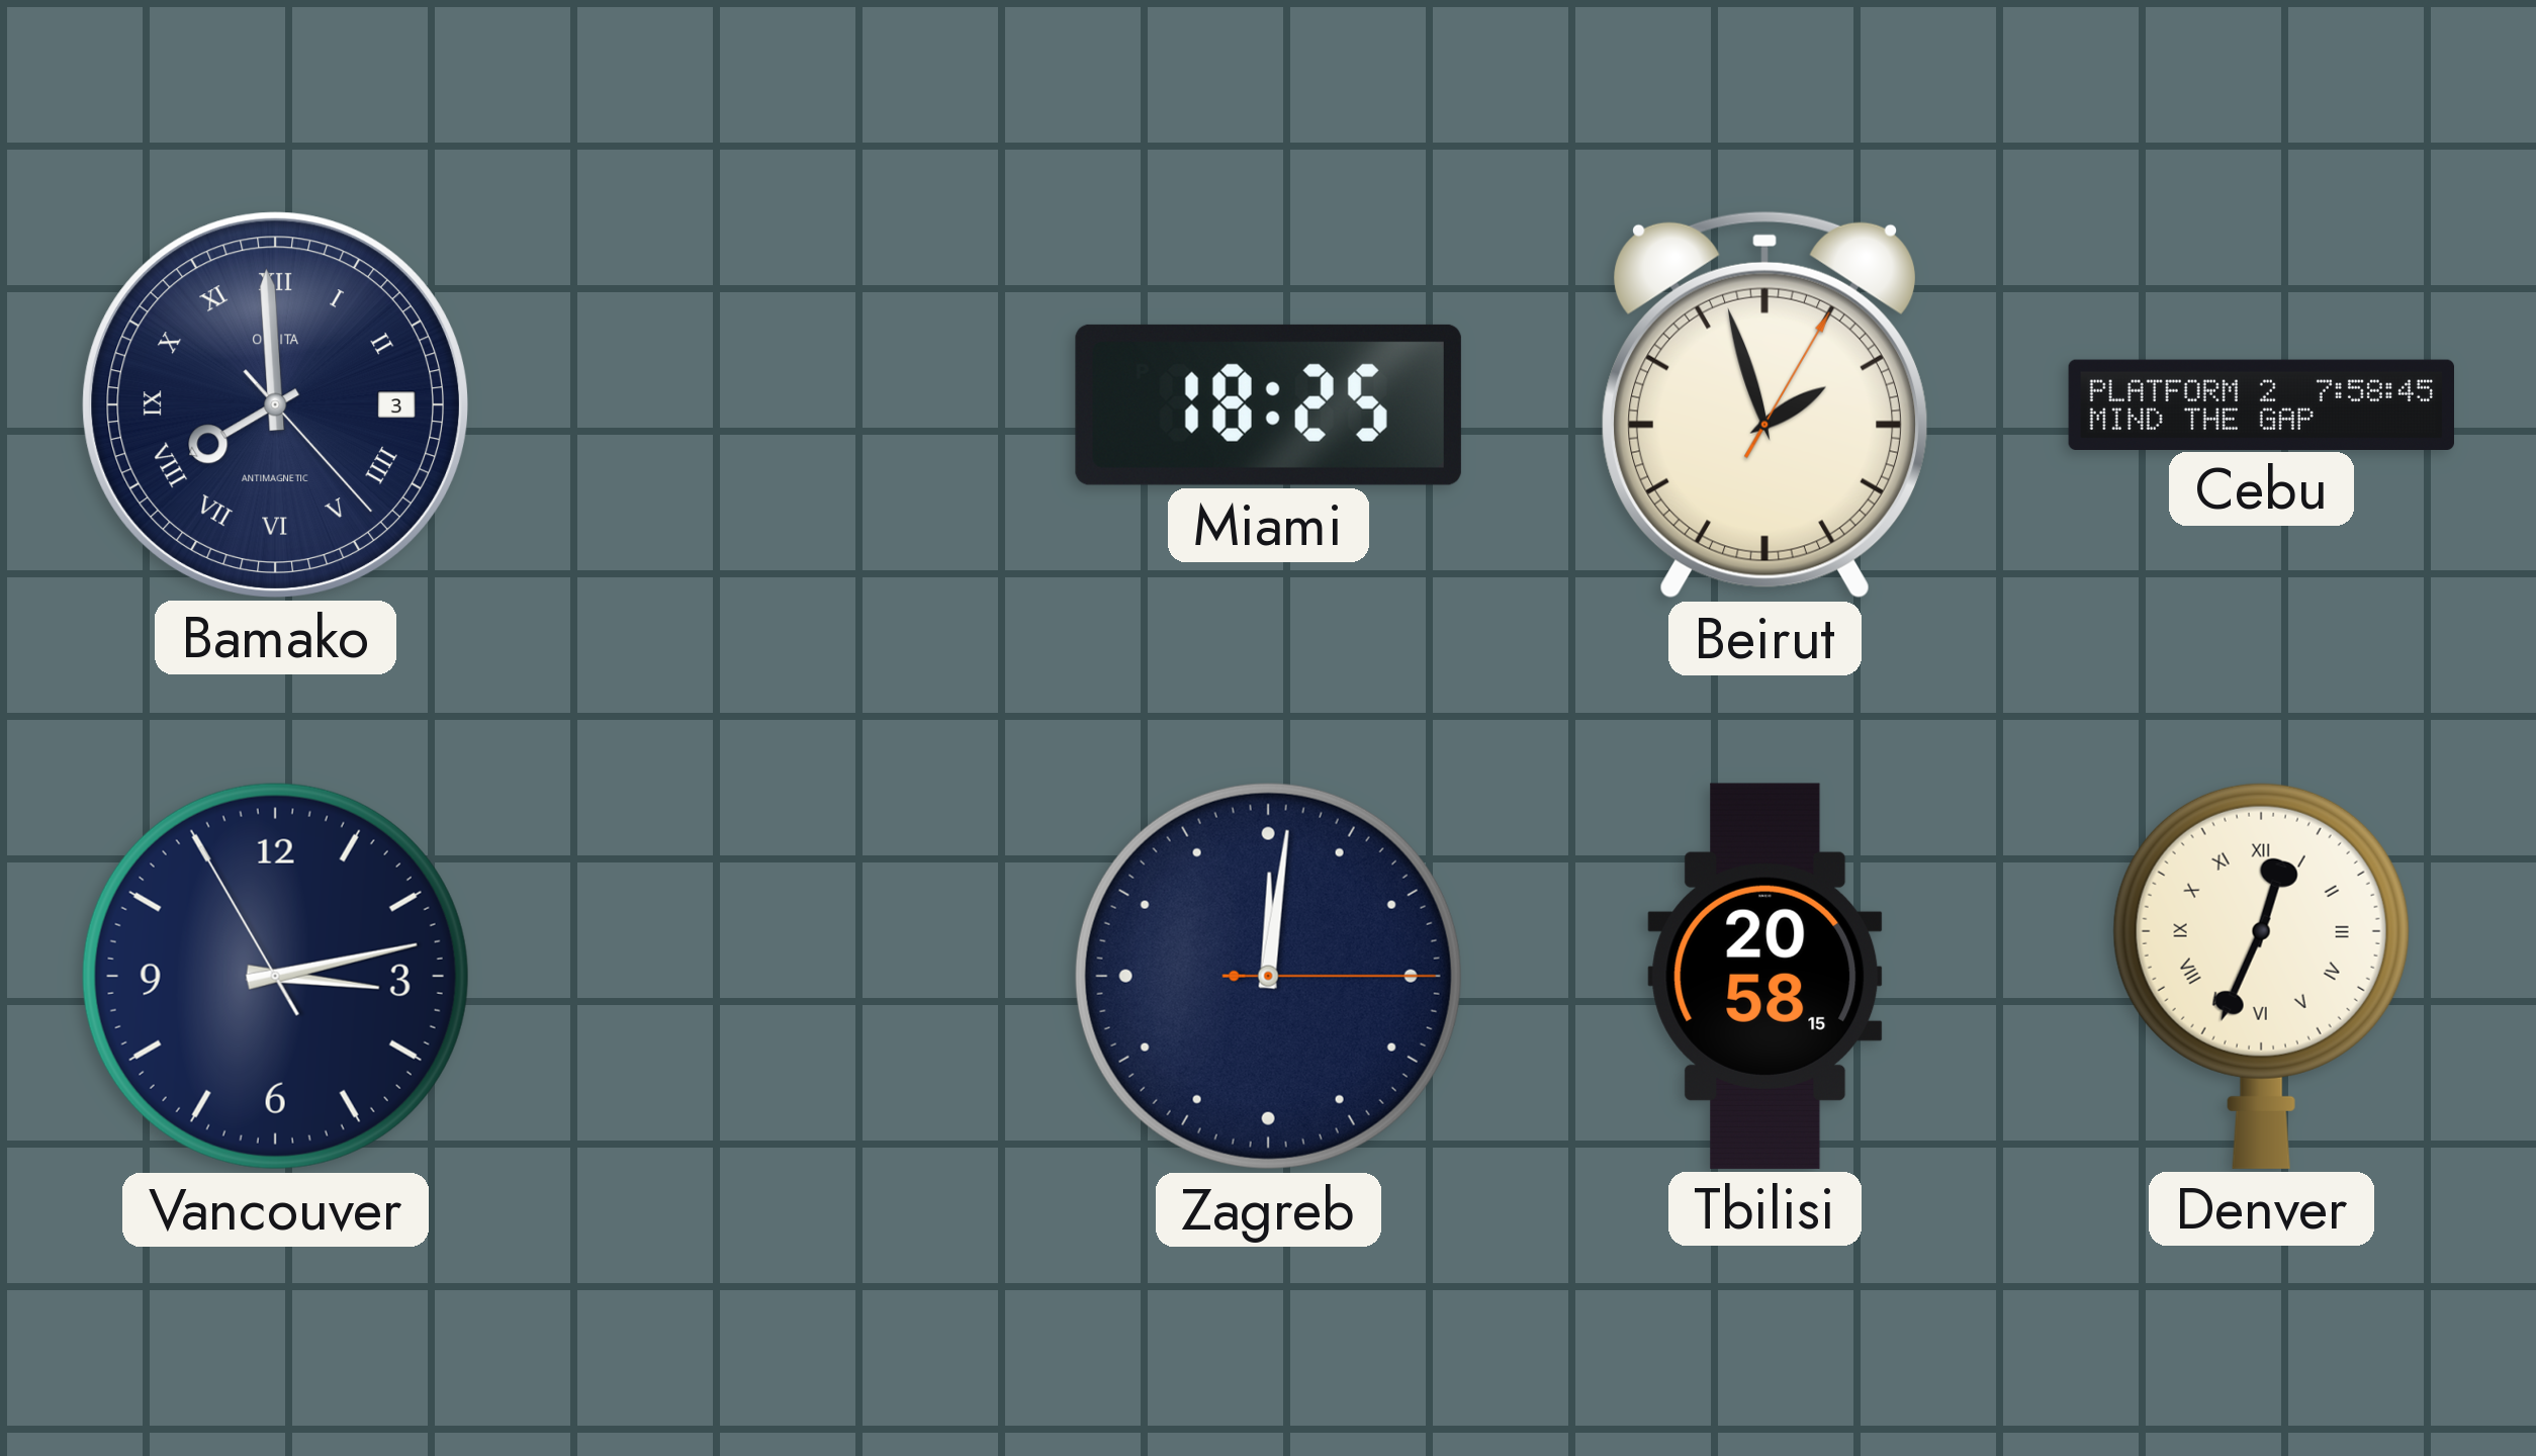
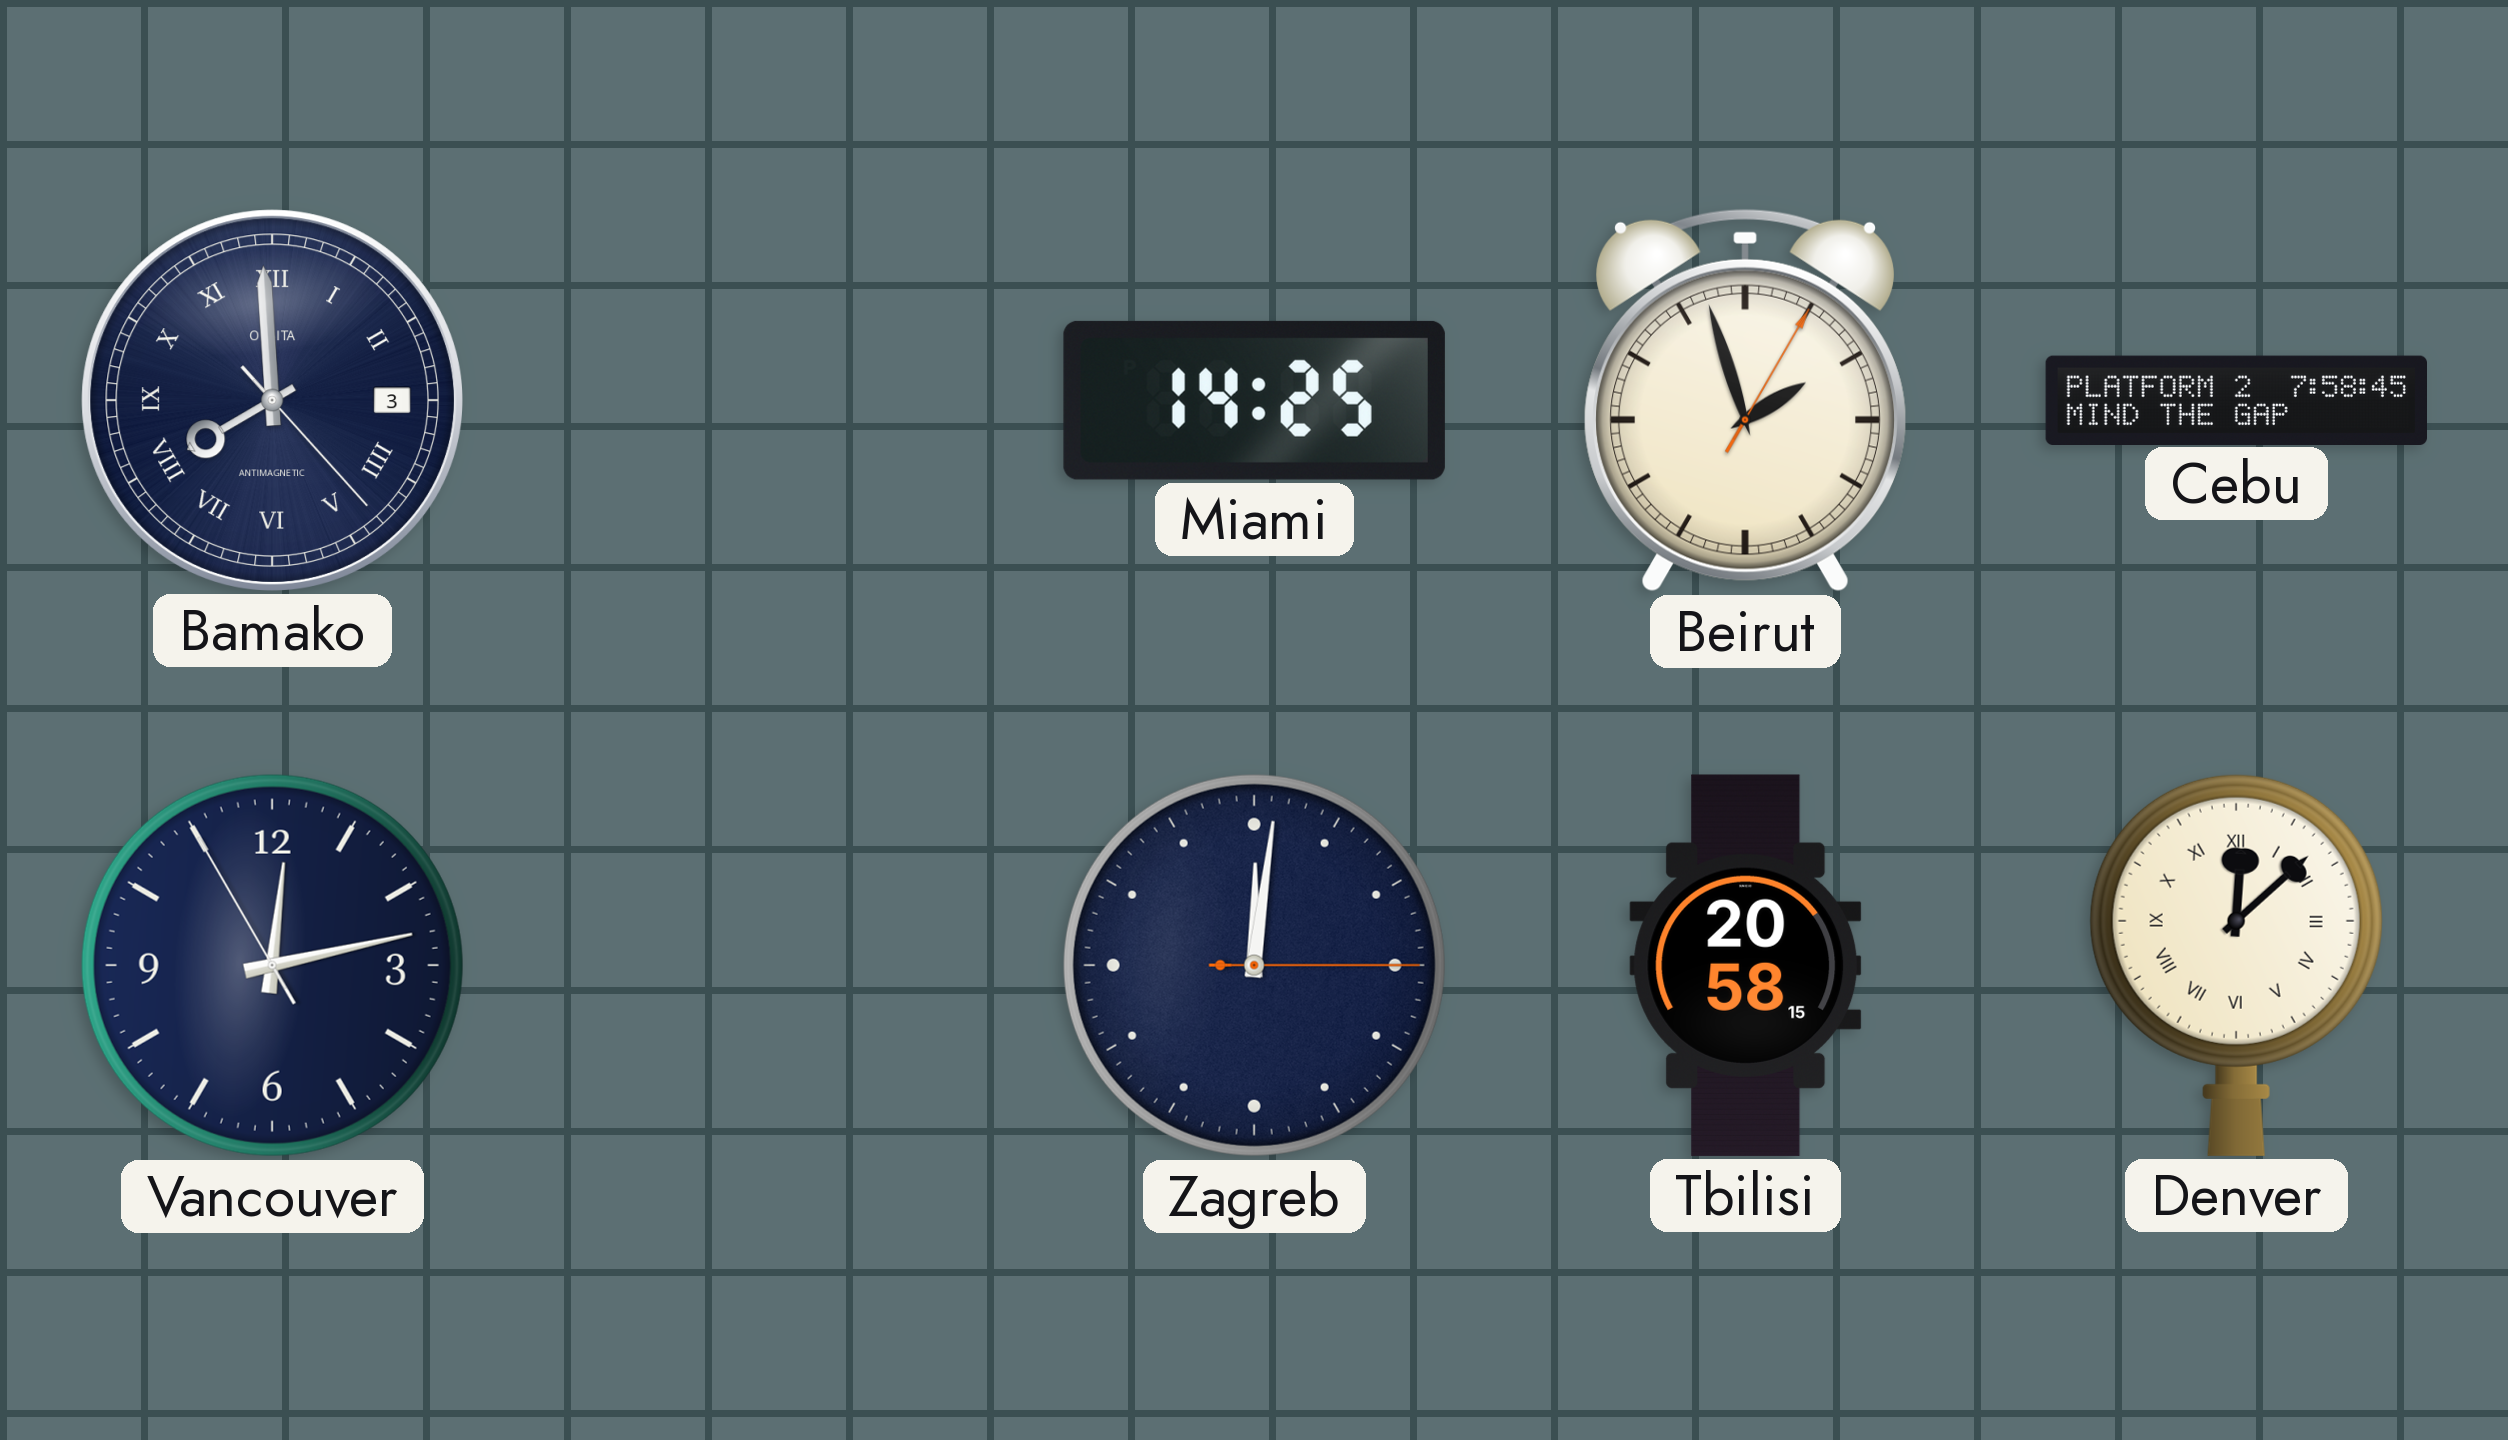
Miami: 18:25 -> 14:25 (1254, 400)
Vancouver: 3:12 -> 12:12 (272, 965)
Denver: 12:34 -> 12:08 (2236, 965)
